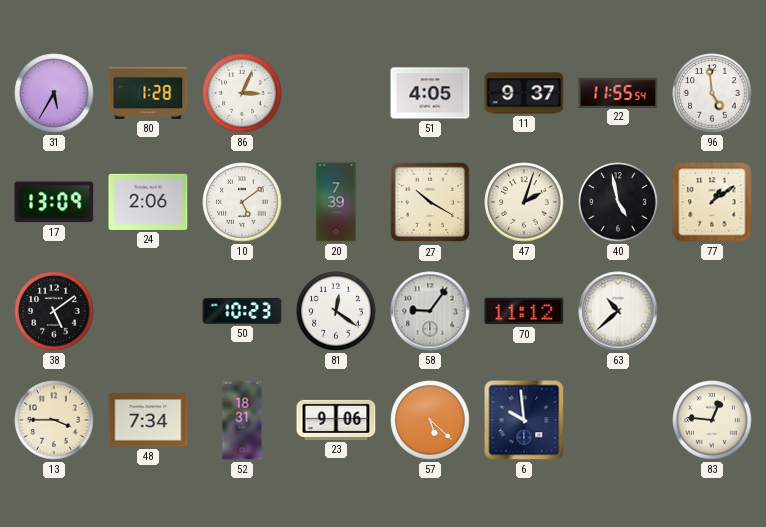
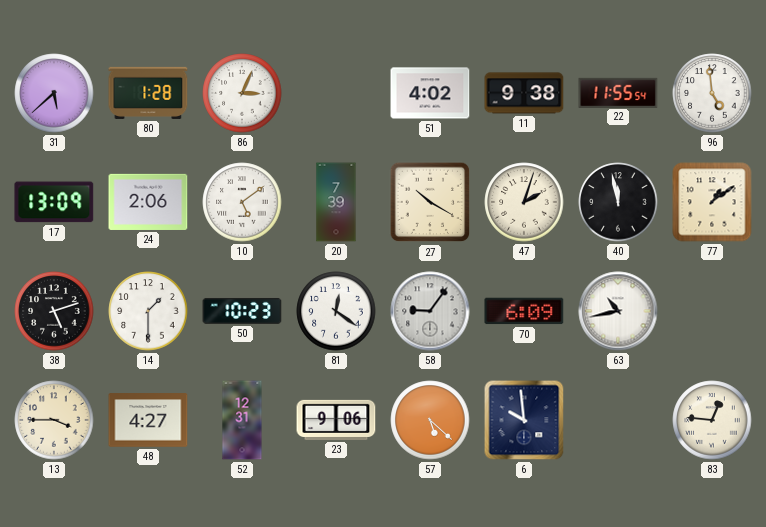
31: 5:35 -> 5:38 (54, 93)
51: 4:05 -> 4:02 (430, 93)
11: 9:37 -> 9:38 (524, 93)
40: 4:58 -> 11:58 (618, 202)
38: 5:09 -> 5:12 (54, 311)
14: none -> 1:30 (148, 311)
70: 11:12 -> 6:09 (524, 311)
63: 10:38 -> 10:43 (618, 311)
48: 7:34 -> 4:27 (148, 420)
52: 18:31 -> 12:31 (242, 420)
